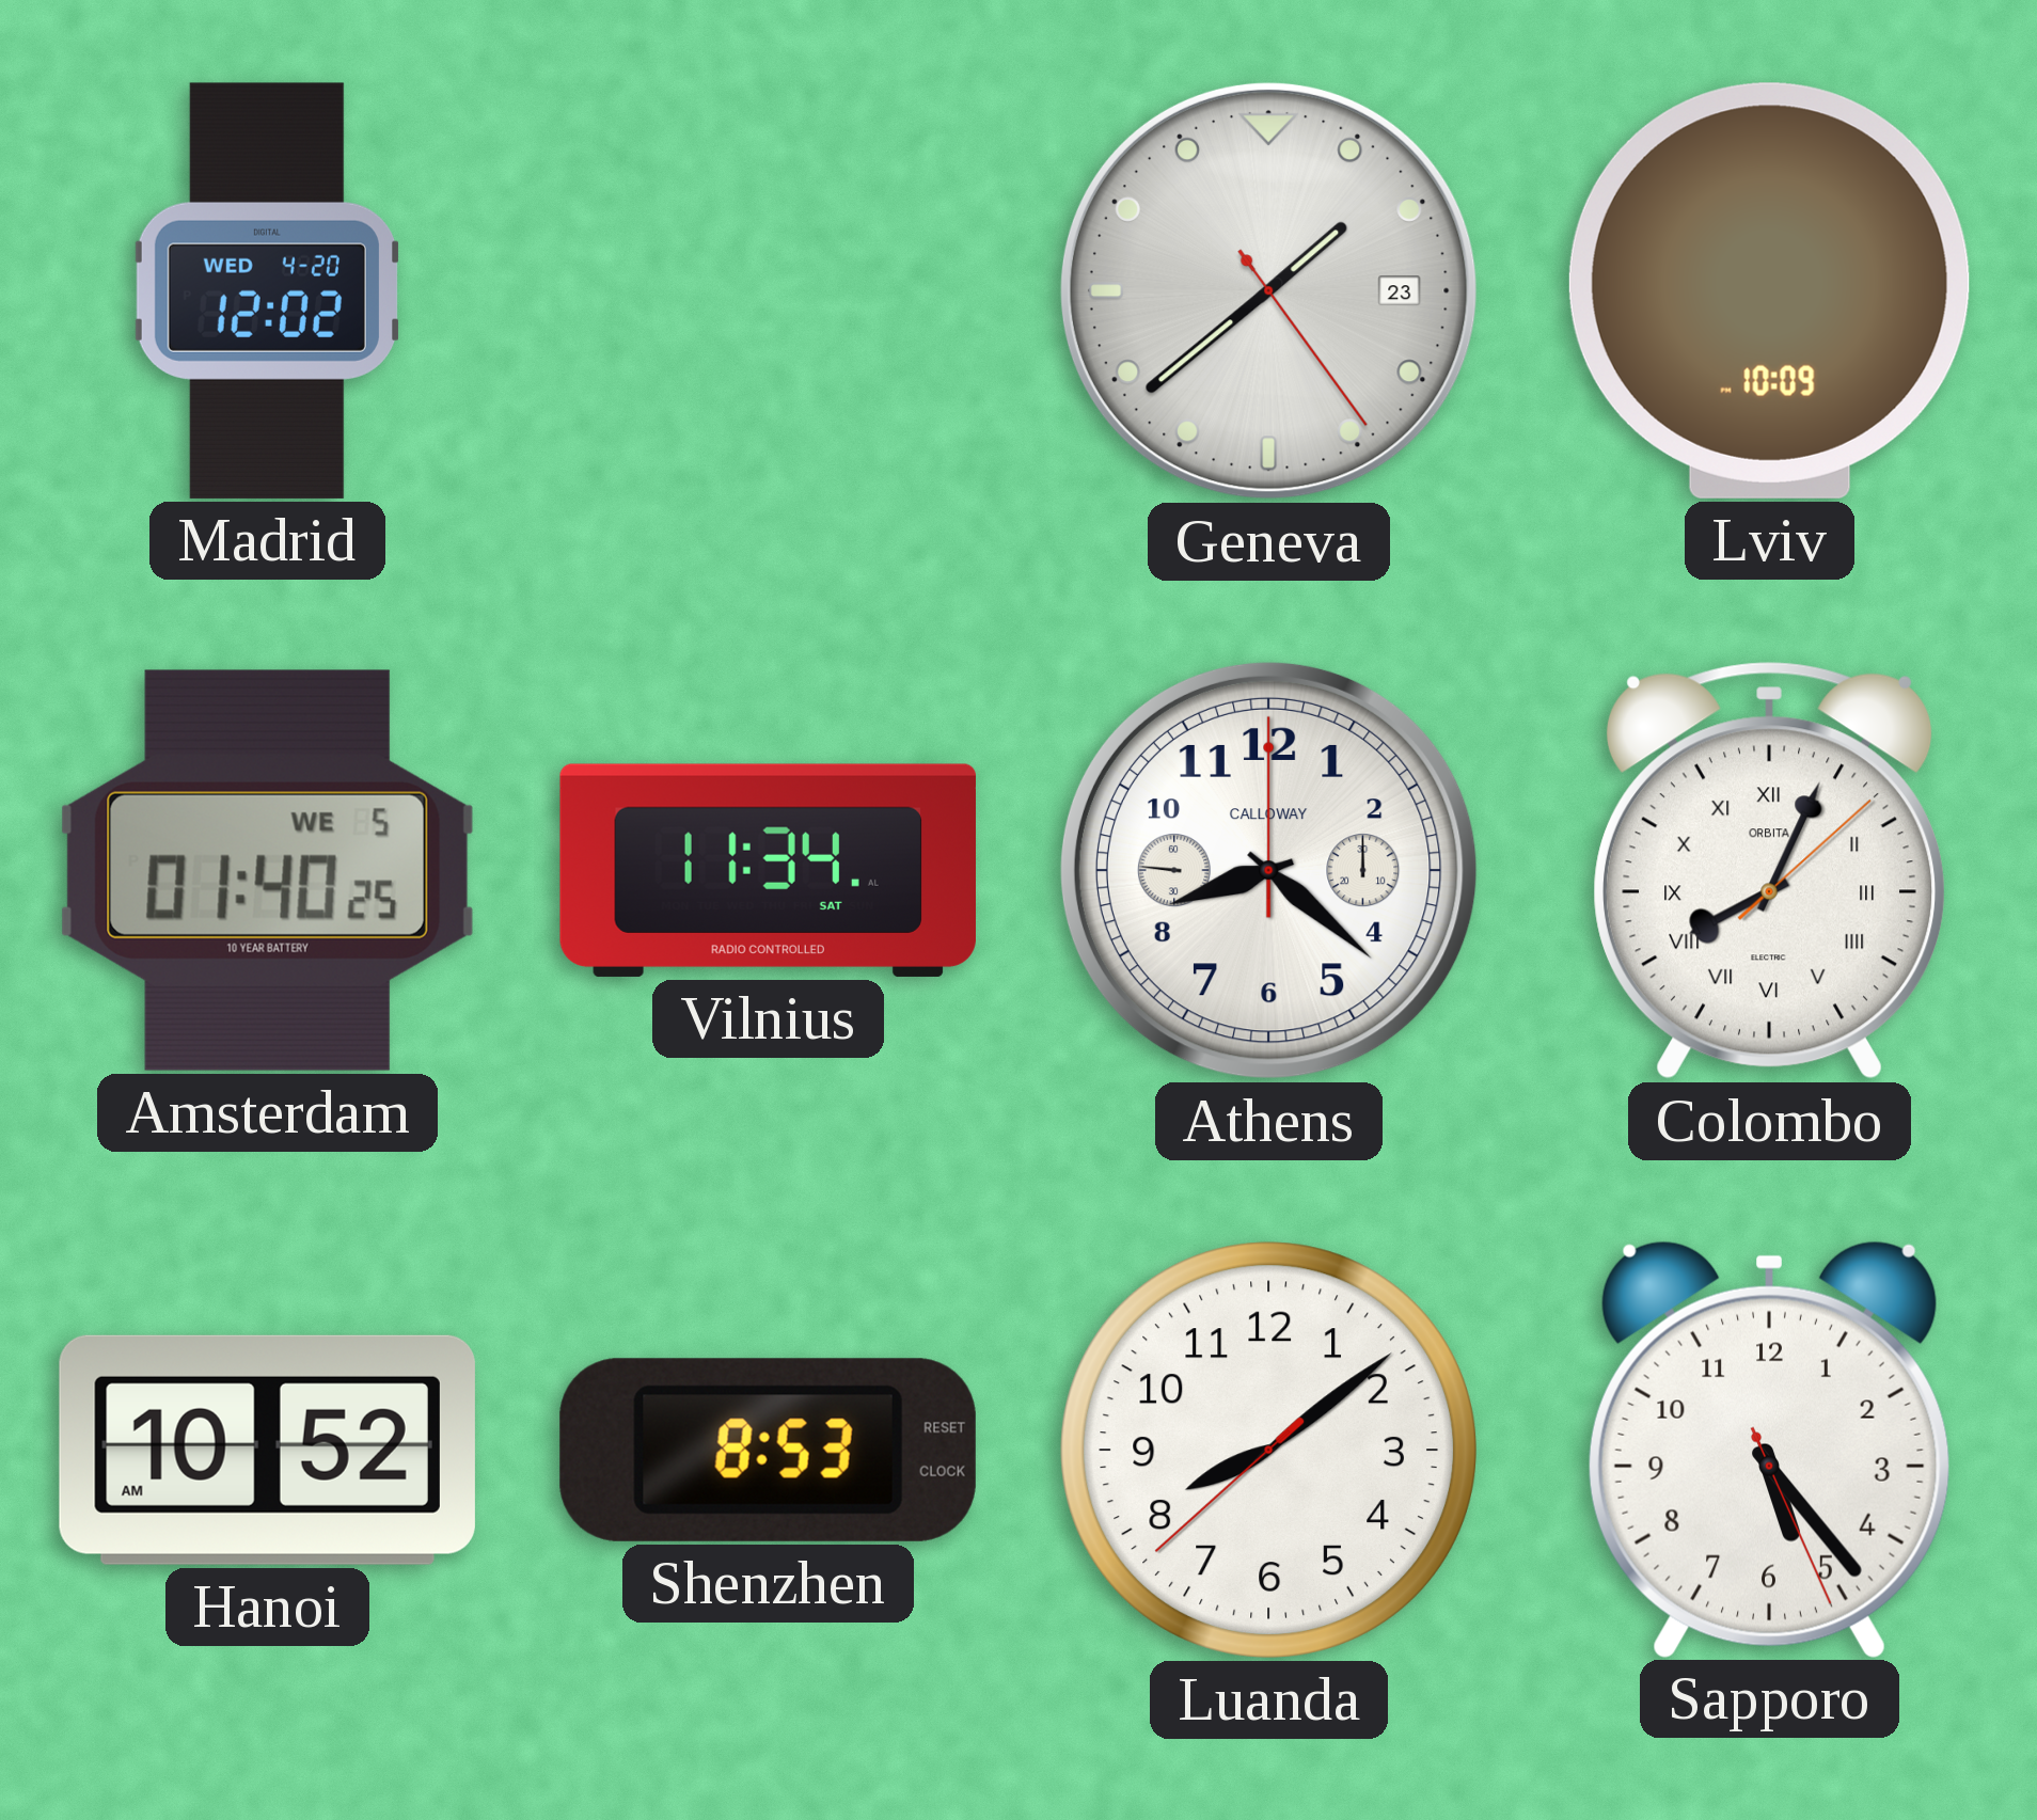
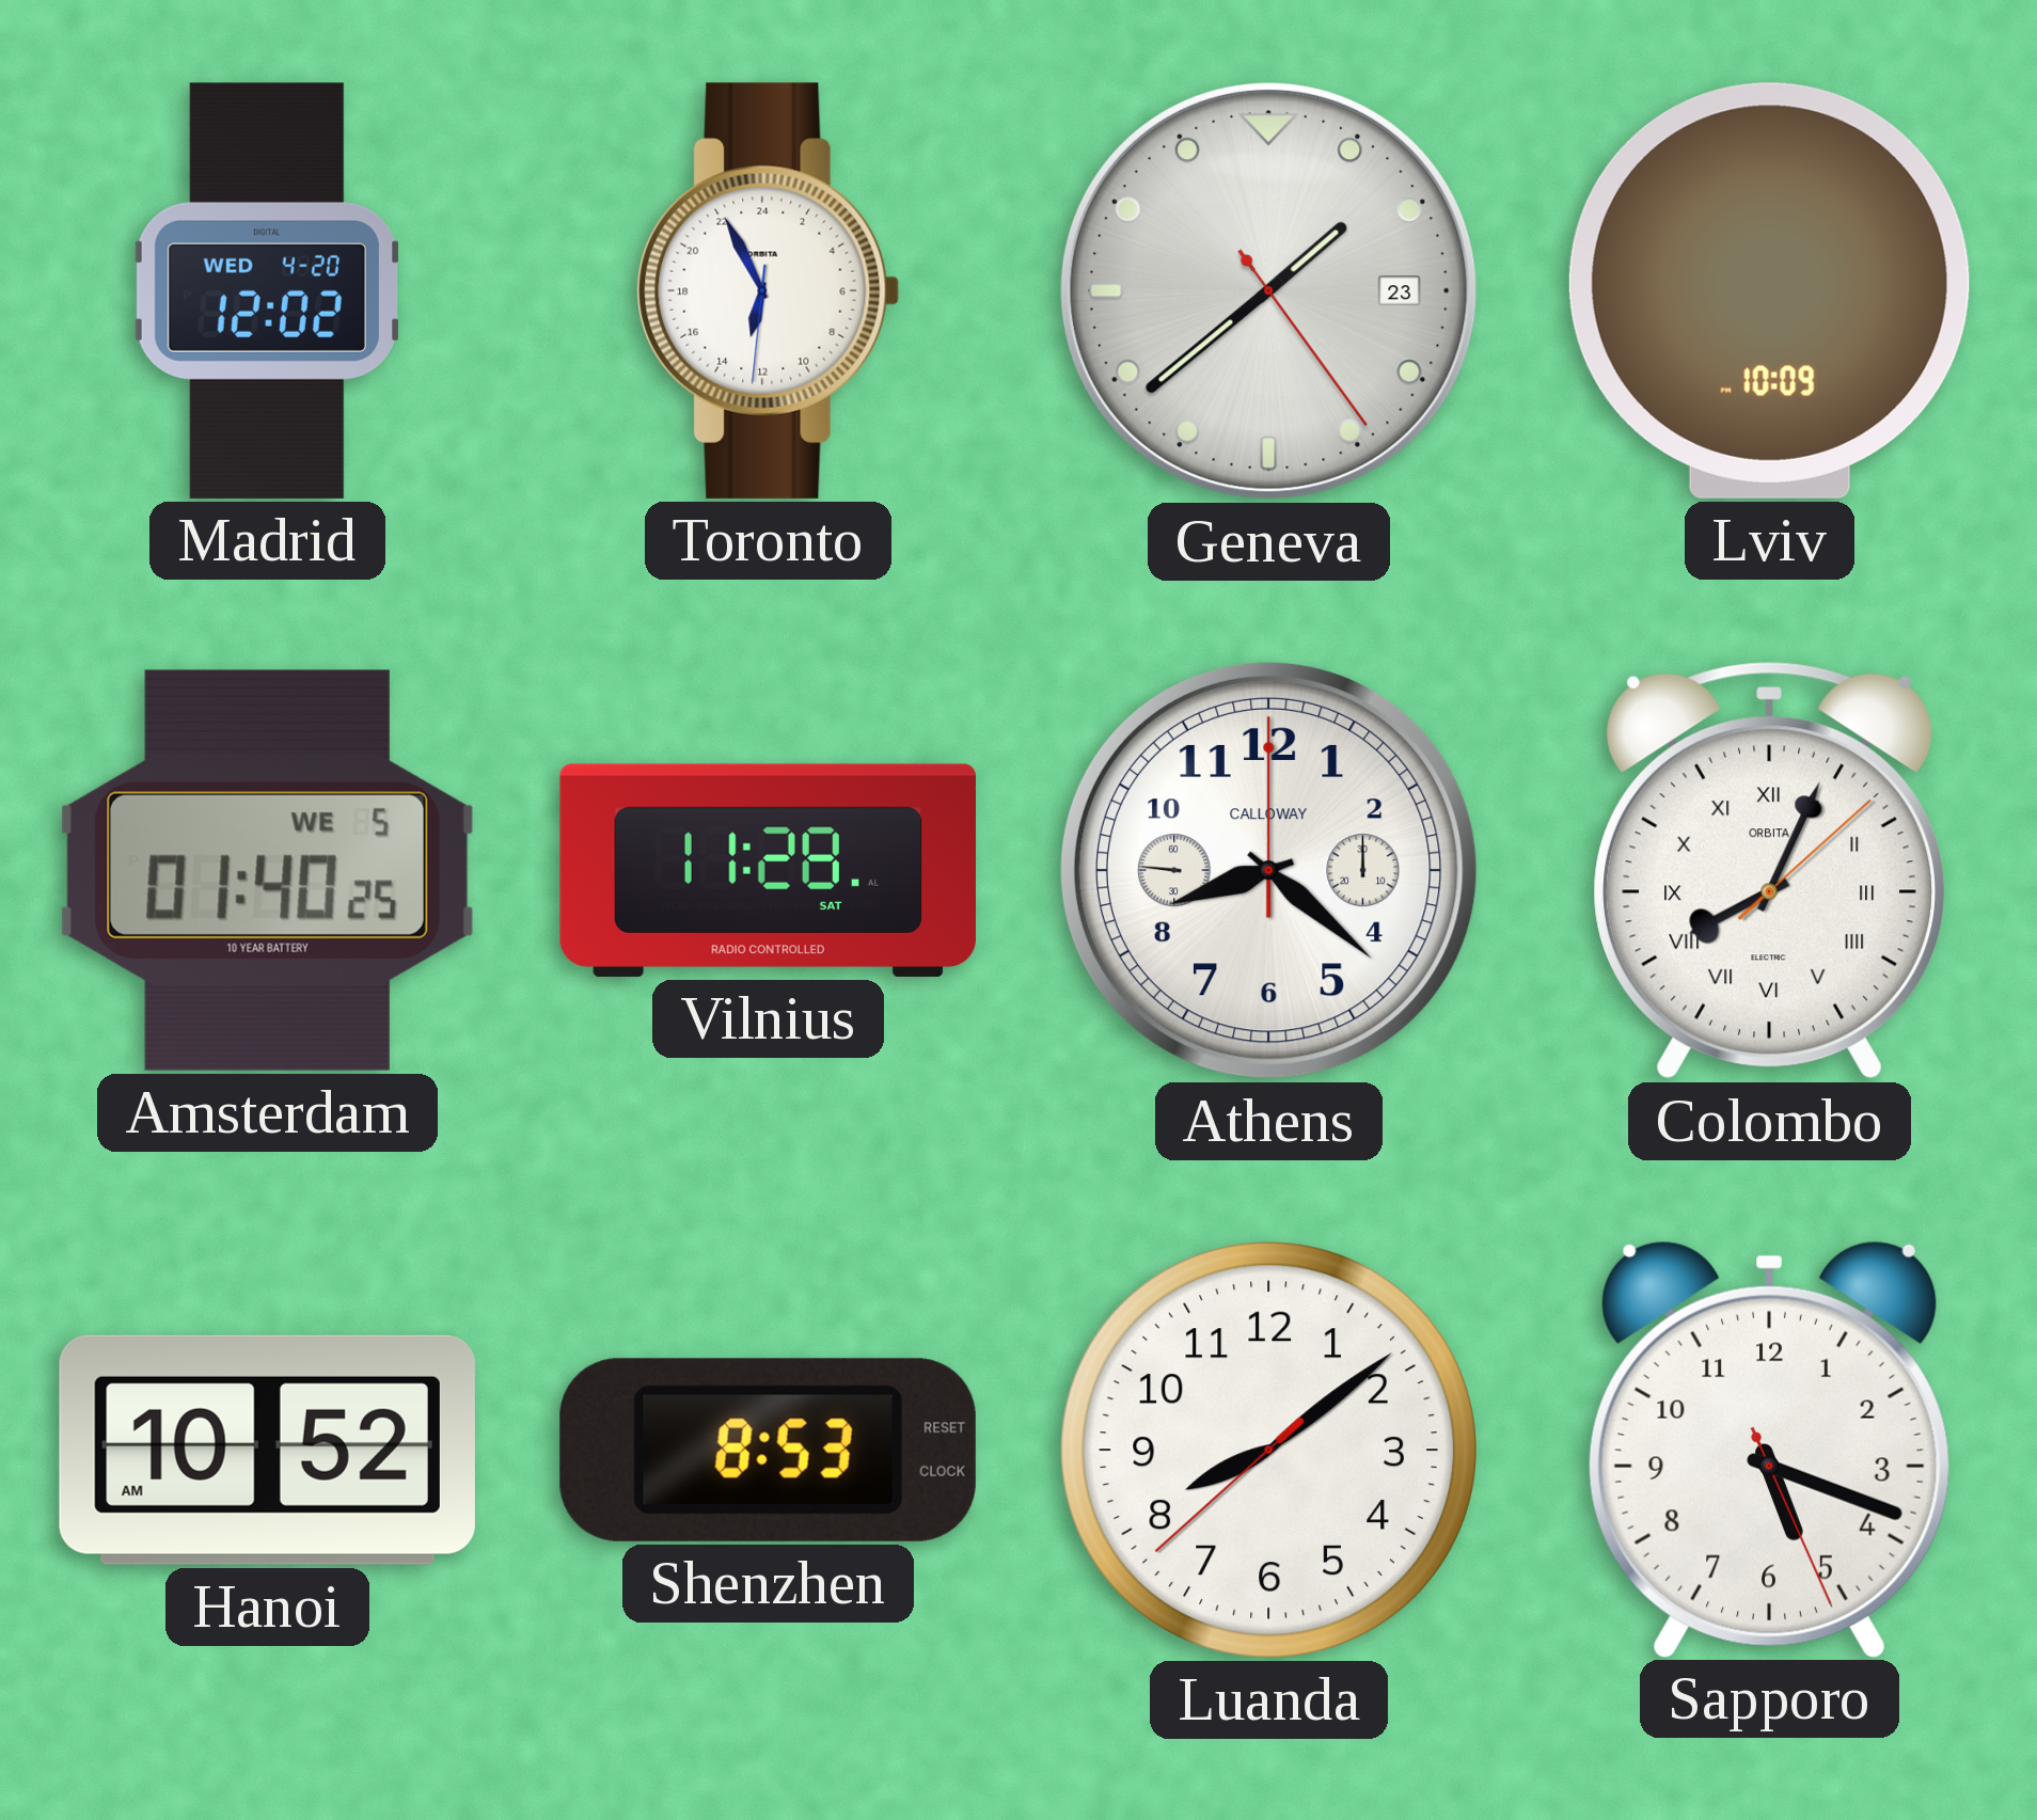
Toronto: none -> 12:55 (769, 290)
Vilnius: 11:34 -> 11:28 (768, 870)
Sapporo: 5:23 -> 5:18 (1769, 1450)
